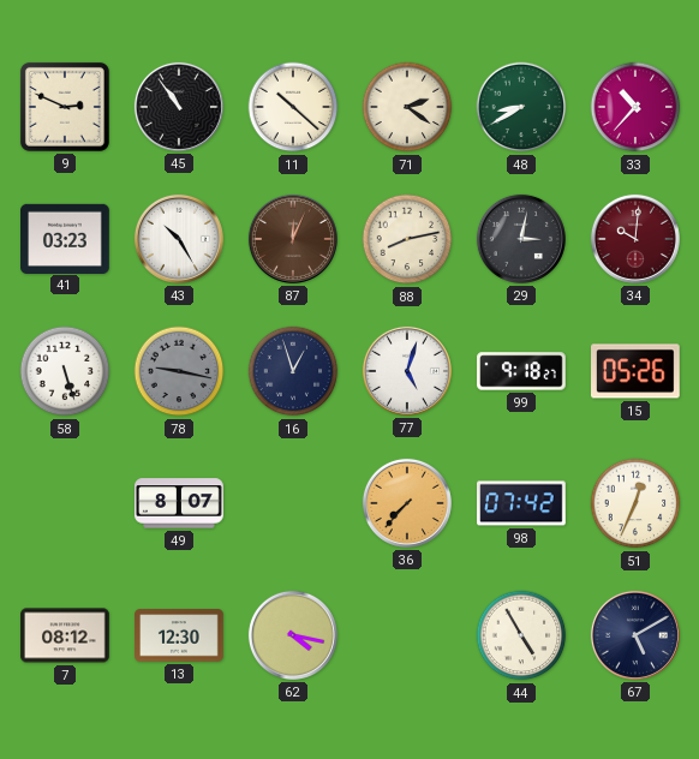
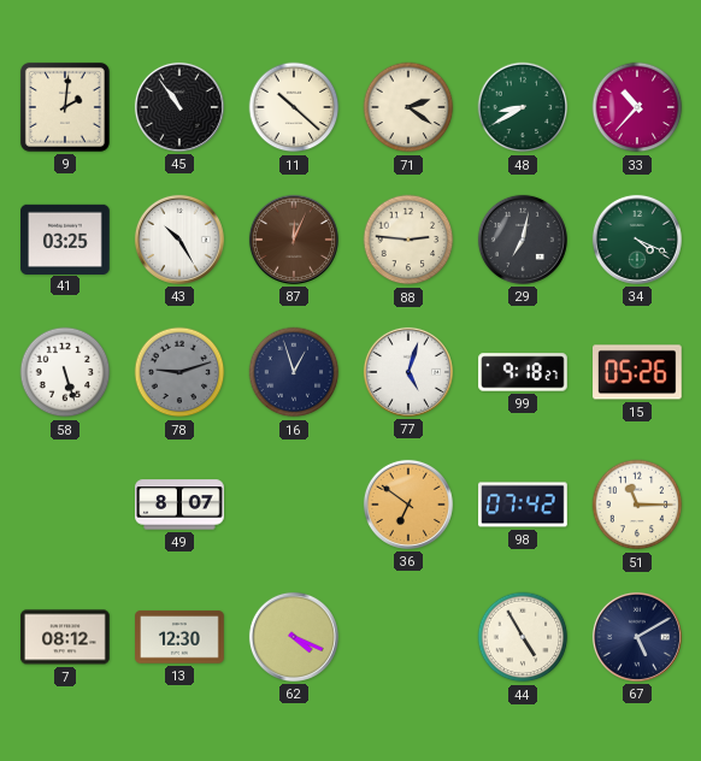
9: 2:49 -> 2:01 (65, 107)
41: 03:23 -> 03:25 (65, 238)
88: 8:13 -> 2:46 (408, 240)
29: 3:02 -> 7:02 (523, 240)
34: 10:01 -> 4:19 (637, 240)
34 dial: burgundy -> green (637, 240)
78: 9:17 -> 9:12 (179, 372)
36: 7:37 -> 6:51 (408, 505)
51: 12:34 -> 11:15 (637, 505)
62: 4:17 -> 4:19 (294, 637)
